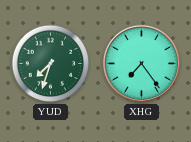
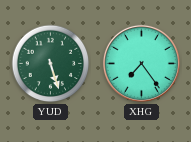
YUD: 7:33 -> 5:27 (51, 64)
